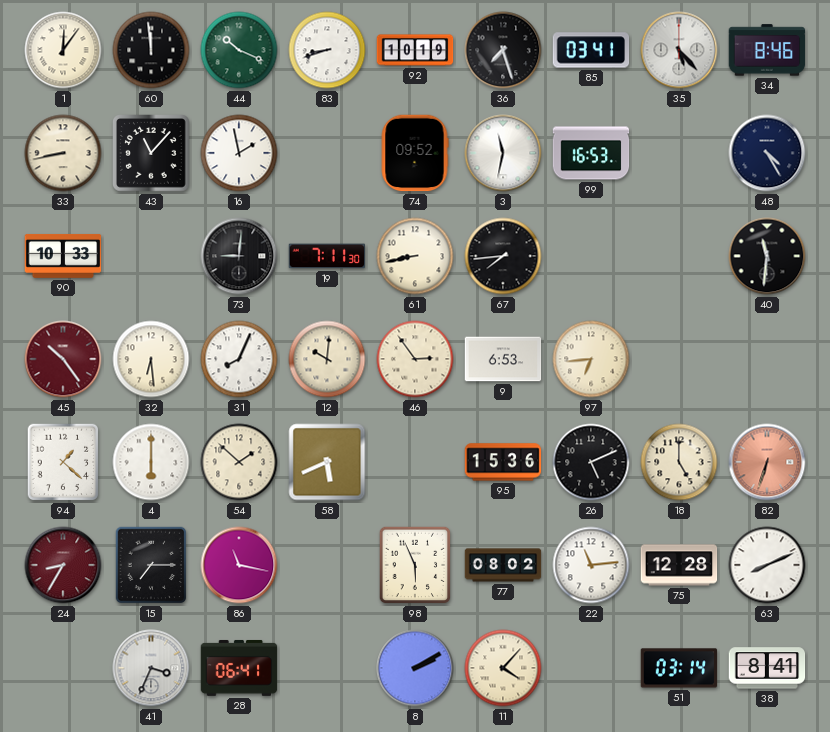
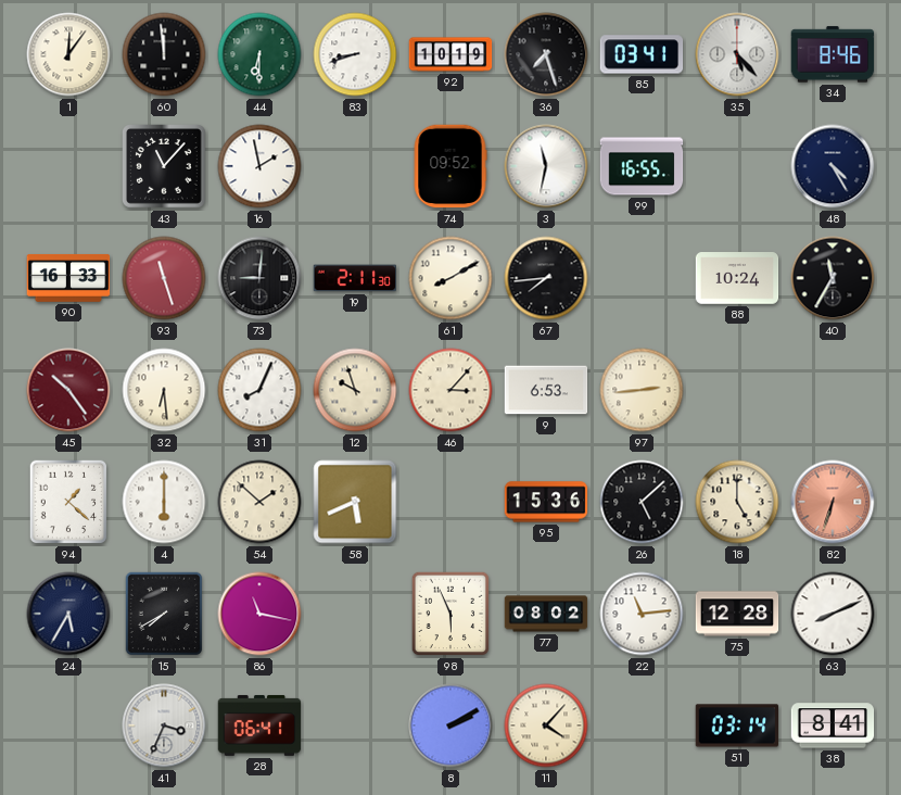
44: 10:19 -> 6:30 (259, 54)
33: 8:43 -> none (63, 153)
99: 16:53 -> 16:55 (642, 166)
90: 10:33 -> 16:33 (68, 278)
93: none -> 11:27 (164, 278)
19: 7:11 -> 2:11 (355, 278)
61: 8:43 -> 8:10 (451, 278)
88: none -> 10:24 (737, 278)
40: 11:31 -> 11:35 (833, 278)
12: 10:01 -> 9:57 (355, 390)
46: 2:54 -> 3:07 (451, 390)
97: 6:44 -> 2:44 (642, 390)
26: 5:11 -> 5:08 (642, 502)
24: 8:35 -> 5:35 (68, 614)
24 dial: burgundy -> navy (68, 614)
15: 7:15 -> 7:40 (164, 614)
